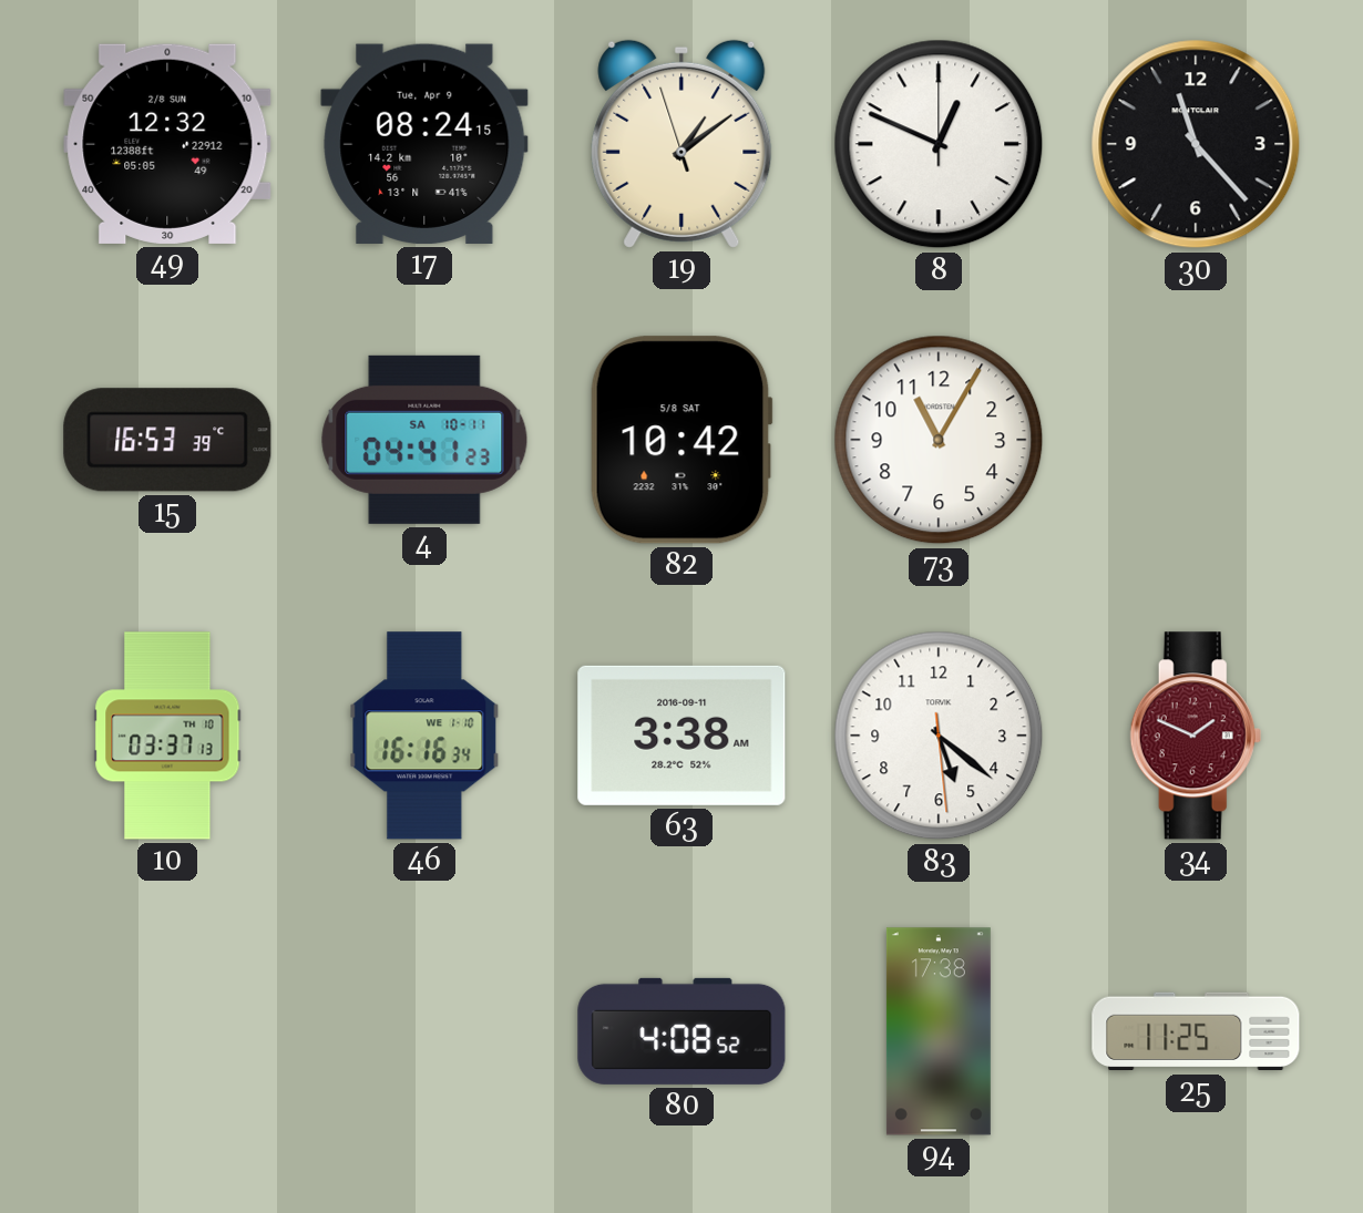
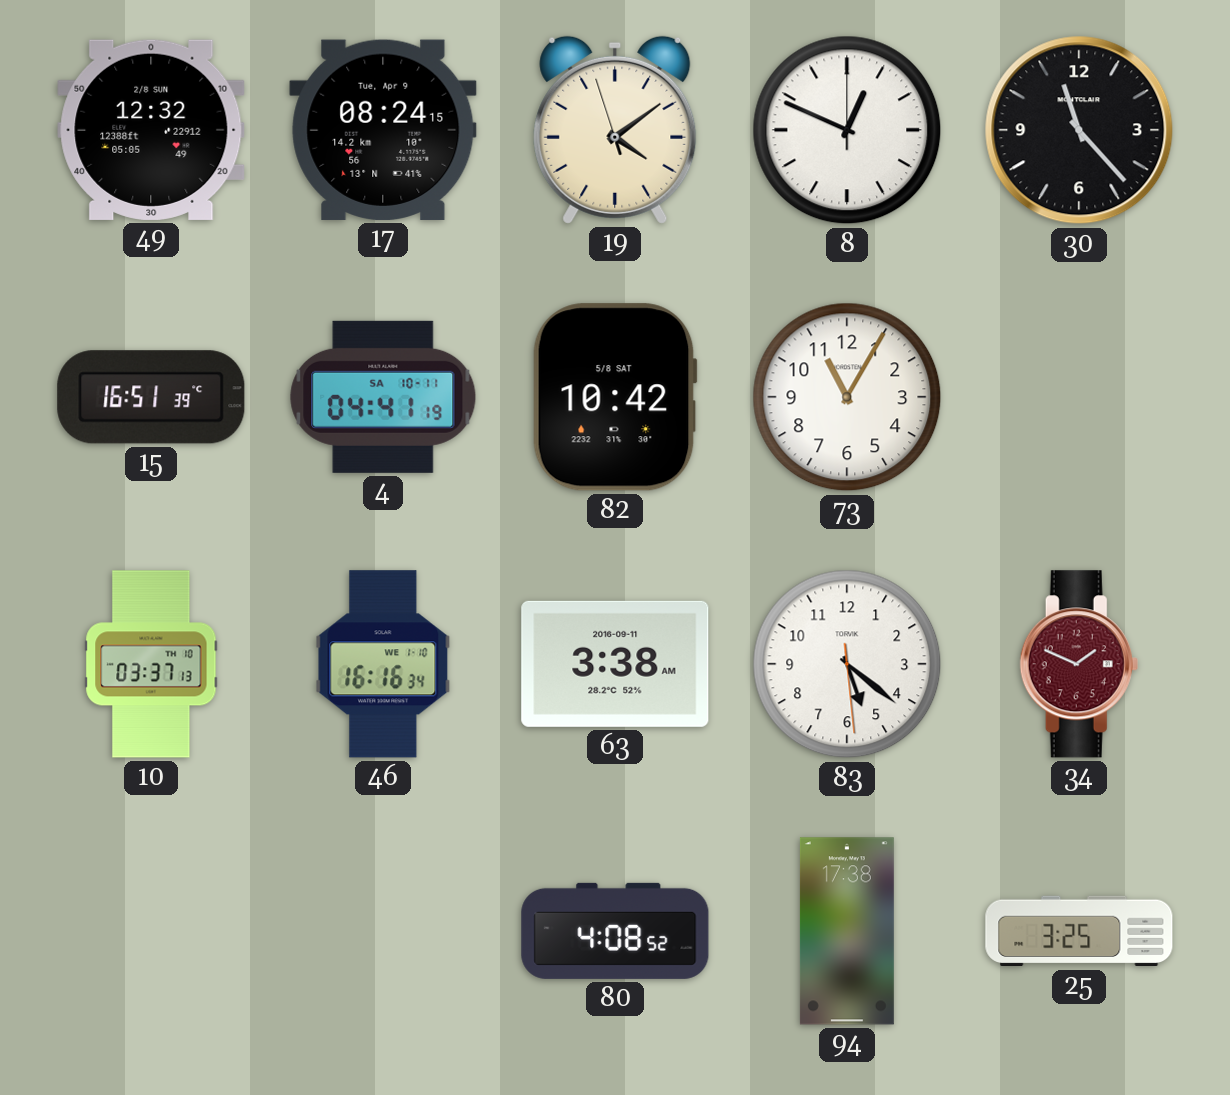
19: 1:08 -> 4:08 (615, 130)
15: 16:53 -> 16:51 (151, 397)
4: 04:41:23 -> 04:41:19 (383, 397)
25: 11:25 -> 3:25 (1079, 931)
